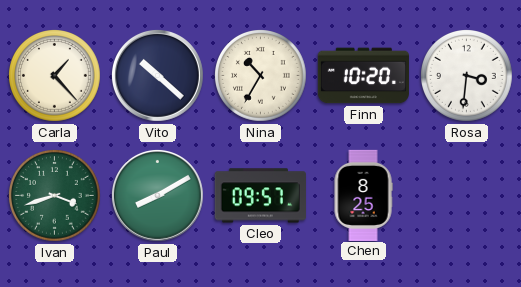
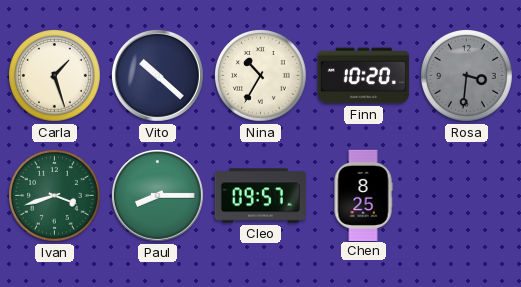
Carla: 1:23 -> 1:27 (55, 76)
Rosa dial: white -> grey (467, 76)
Paul: 8:10 -> 8:15 (157, 195)
